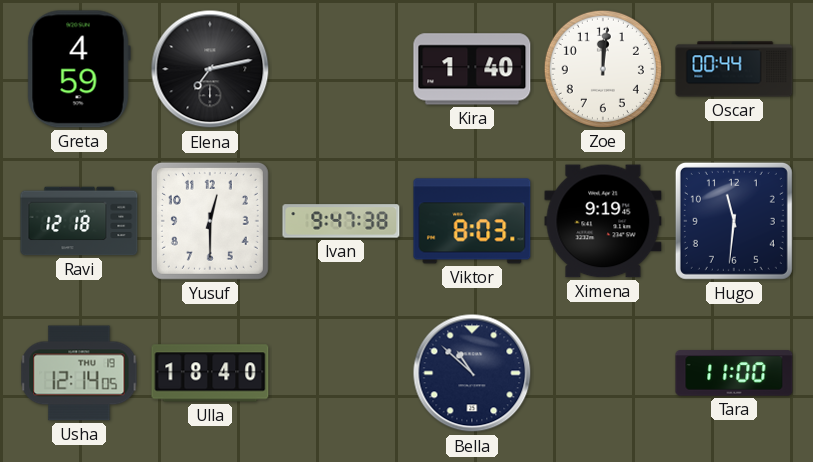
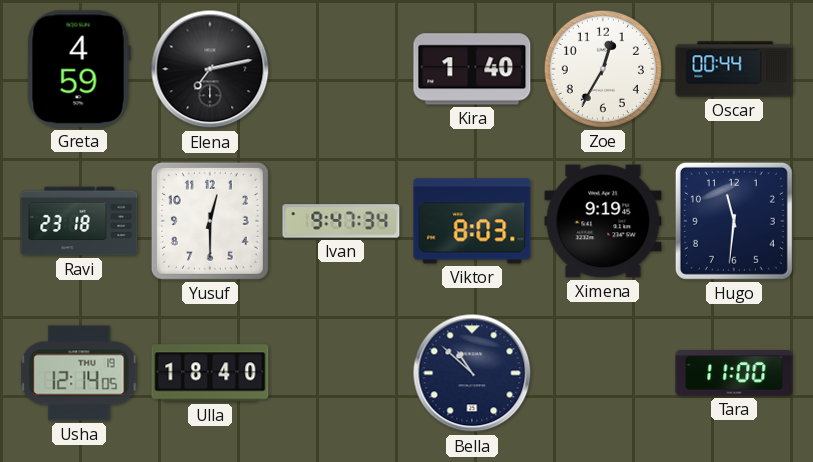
Zoe: 12:01 -> 12:35 (603, 69)
Ravi: 12:18 -> 23:18 (79, 221)
Ivan: 9:47:38 -> 9:47:34 (341, 221)
